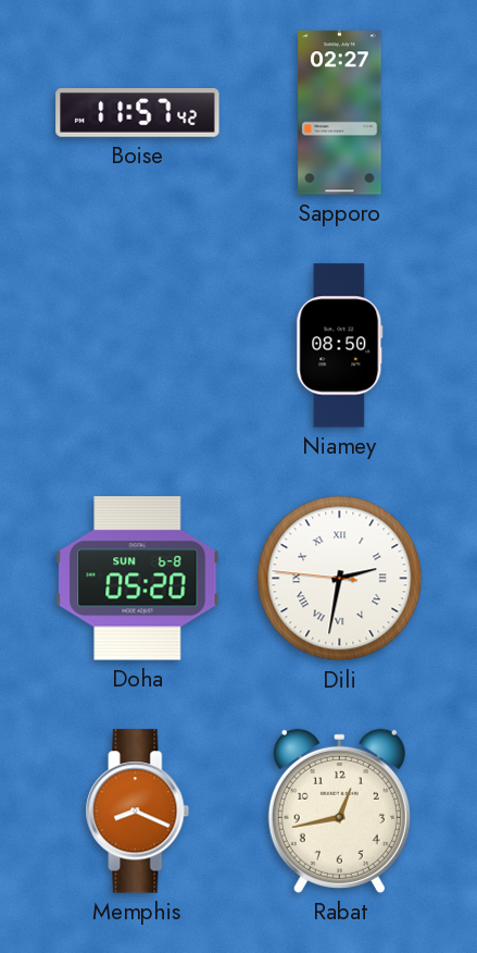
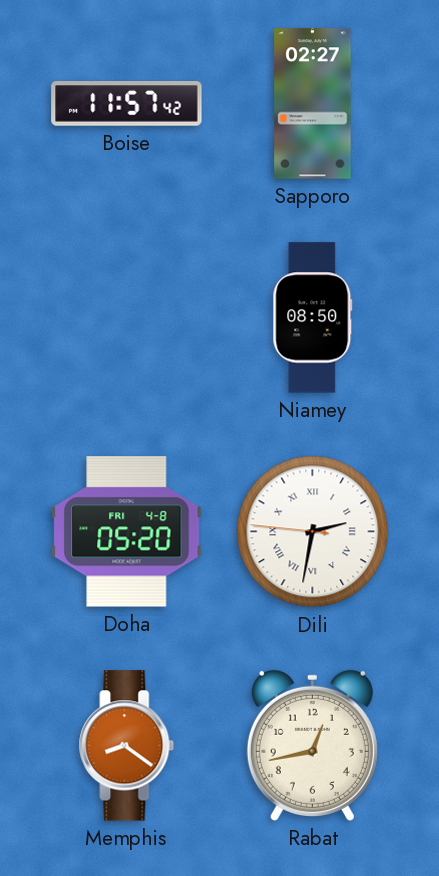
Doha date: SUN 6-8 -> FRI 4-8 (127, 532)
Memphis: 8:19 -> 8:21 (127, 746)
